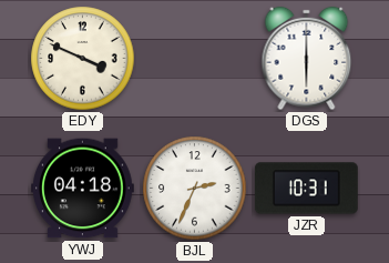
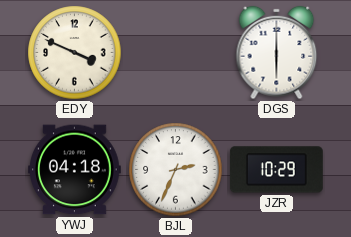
JZR: 10:31 -> 10:29 (276, 170)
